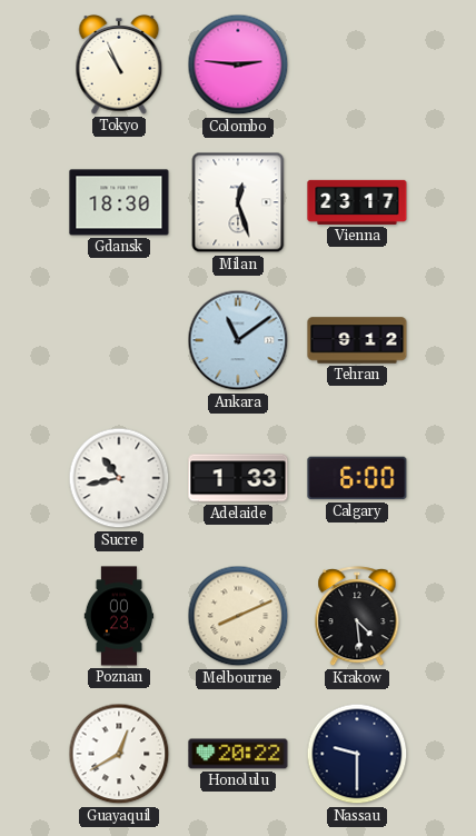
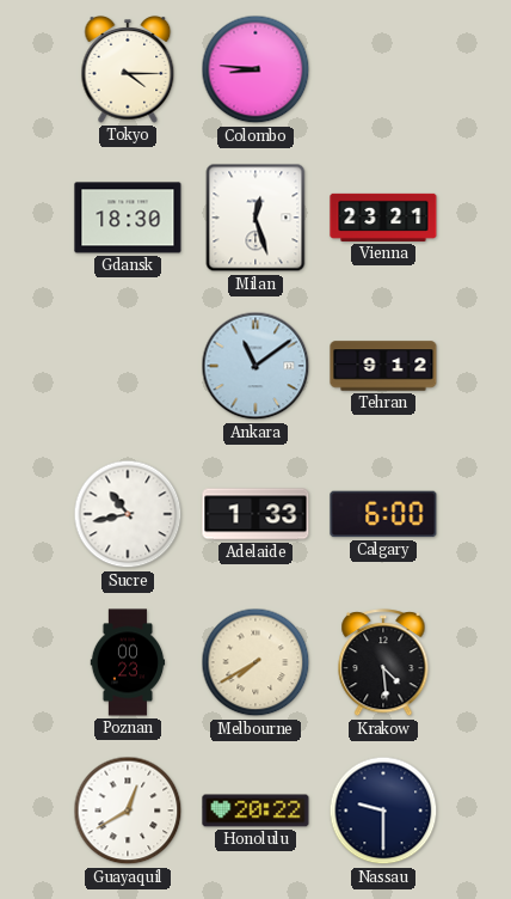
Tokyo: 10:56 -> 4:15 (128, 71)
Colombo: 2:46 -> 8:46 (255, 69)
Vienna: 23:17 -> 23:21 (383, 218)
Melbourne: 8:11 -> 7:40 (255, 662)
